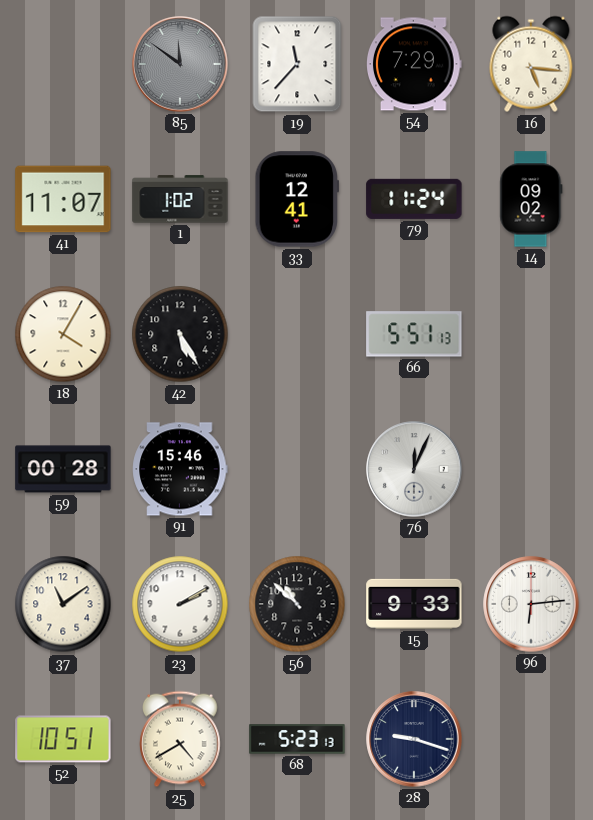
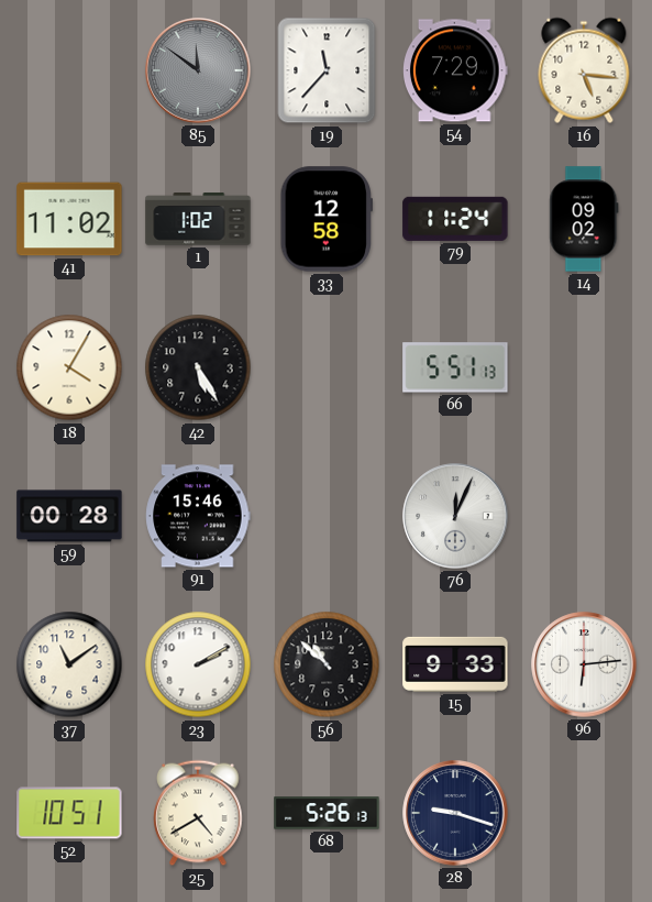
41: 11:07 -> 11:02 (69, 219)
33: 12:41 -> 12:58 (325, 219)
68: 5:23 -> 5:26 (327, 813)
